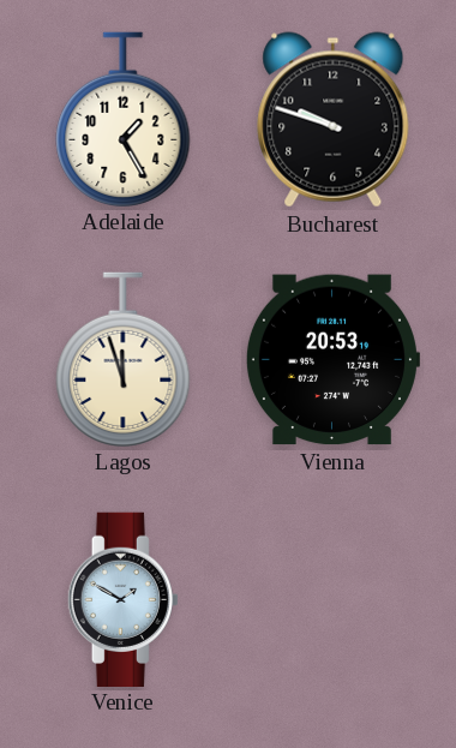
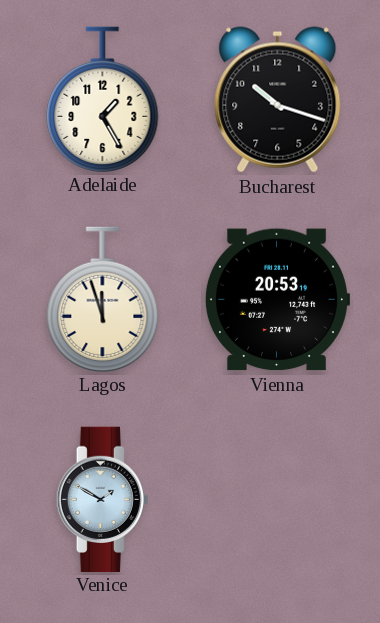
Bucharest: 9:48 -> 10:18 (278, 100)
